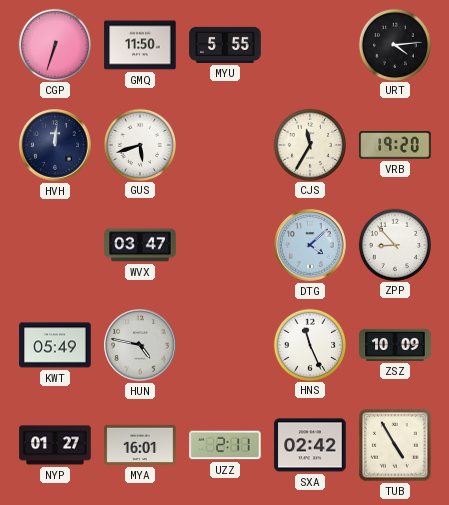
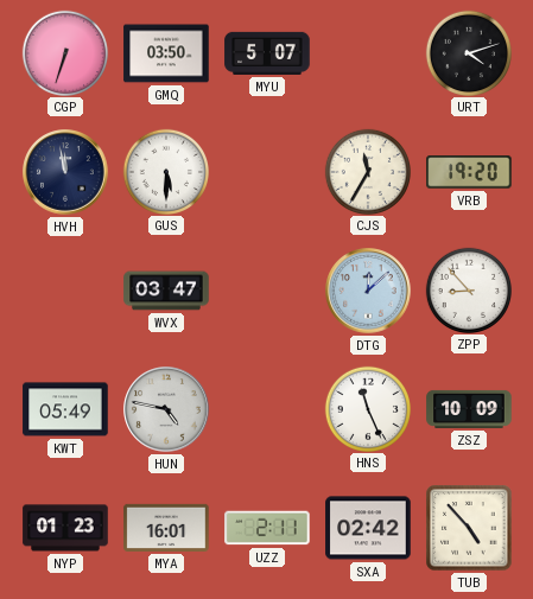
GMQ: 11:50 -> 03:50 (166, 53)
MYU: 5:55 -> 5:07 (267, 53)
URT: 4:14 -> 4:12 (468, 52)
HVH: 12:01 -> 11:58 (65, 172)
GUS: 5:42 -> 5:30 (165, 171)
DTG: 4:08 -> 12:08 (368, 291)
NYP: 01:27 -> 01:23 (65, 528)
TUB: 4:55 -> 4:53 (469, 528)
